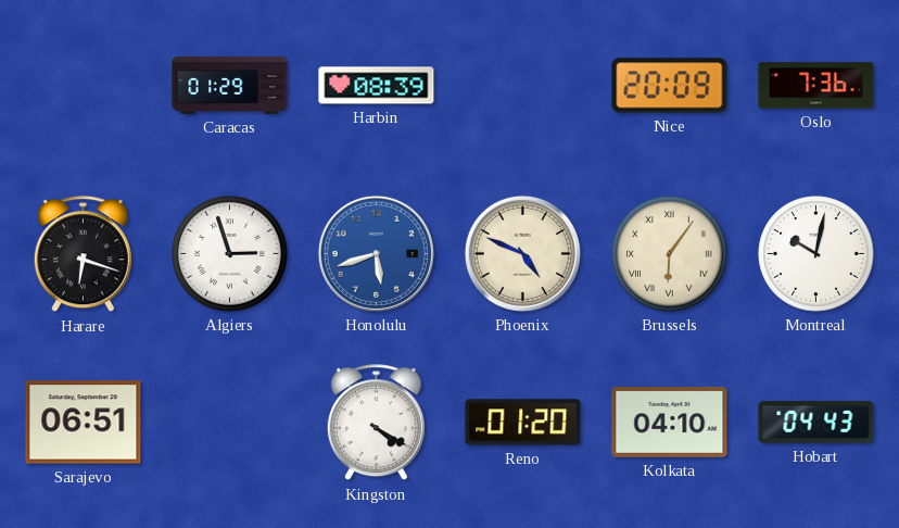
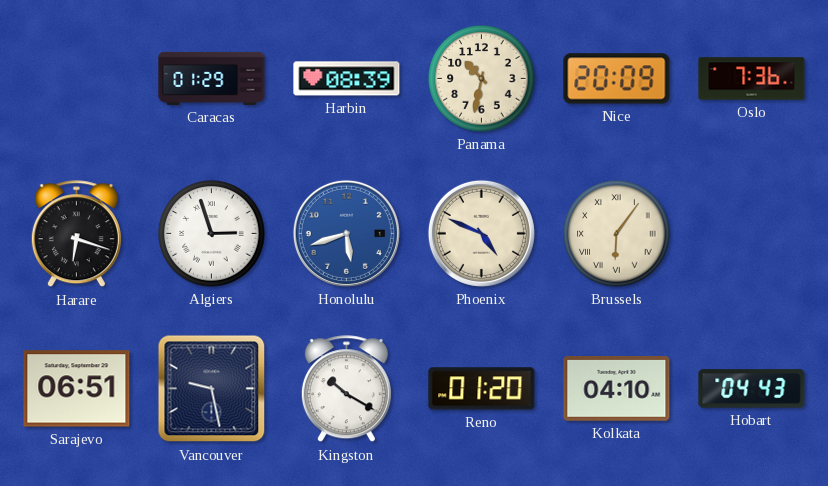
Panama: none -> 10:32 (482, 79)
Montreal: 10:02 -> none (816, 254)
Vancouver: none -> 9:28 (212, 389)
Kingston: 4:20 -> 10:20 (346, 389)
